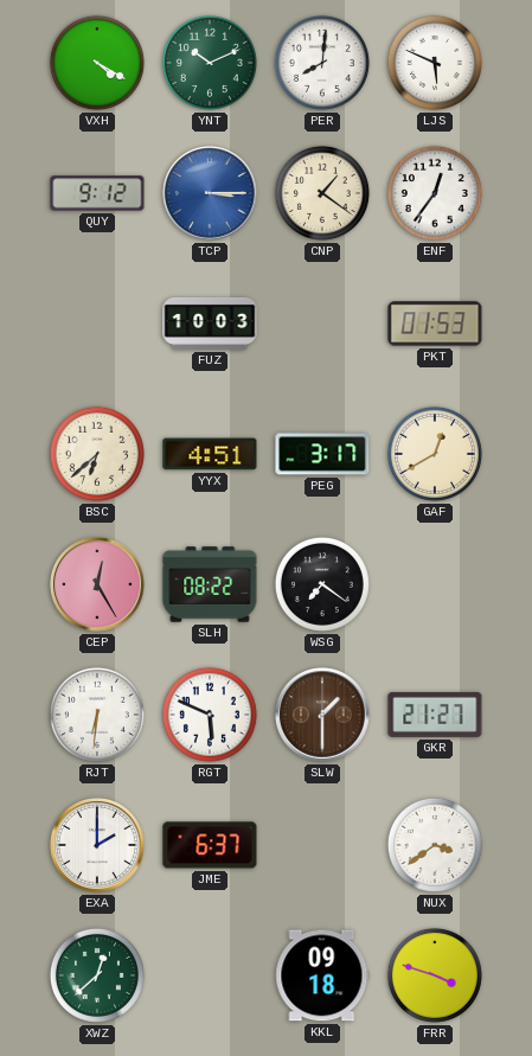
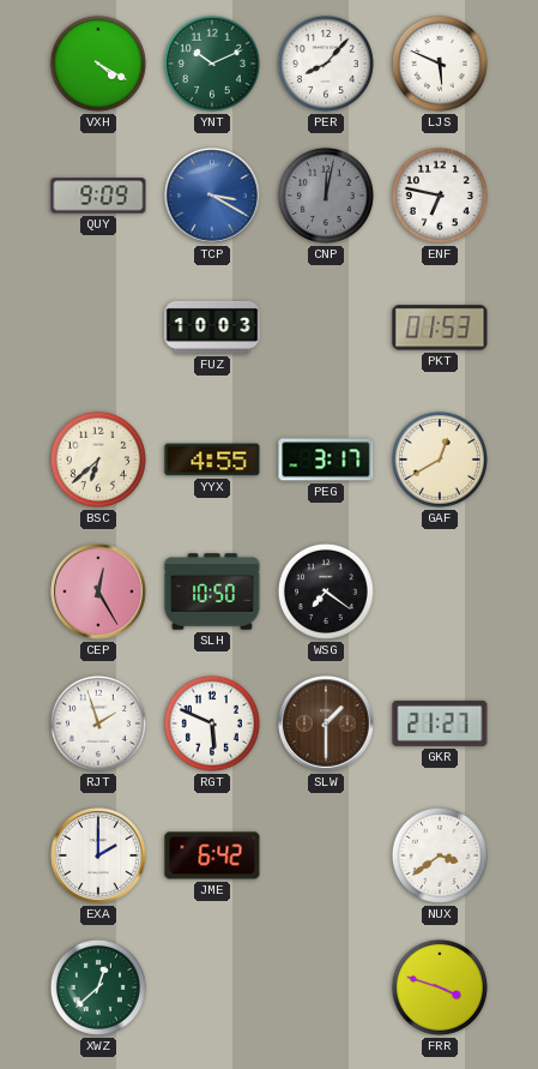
PER: 8:01 -> 8:07 (326, 64)
QUY: 9:12 -> 9:09 (98, 196)
TCP: 3:15 -> 3:20 (212, 196)
CNP: 1:21 -> 12:02 (326, 196)
CNP dial: cream -> grey (326, 196)
ENF: 12:36 -> 6:47 (440, 196)
YYX: 4:51 -> 4:55 (212, 460)
SLH: 08:22 -> 10:50 (212, 591)
RJT: 6:31 -> 1:57 (98, 723)
JME: 6:37 -> 6:42 (212, 855)
KKL: 09:18 -> none (322, 975)
